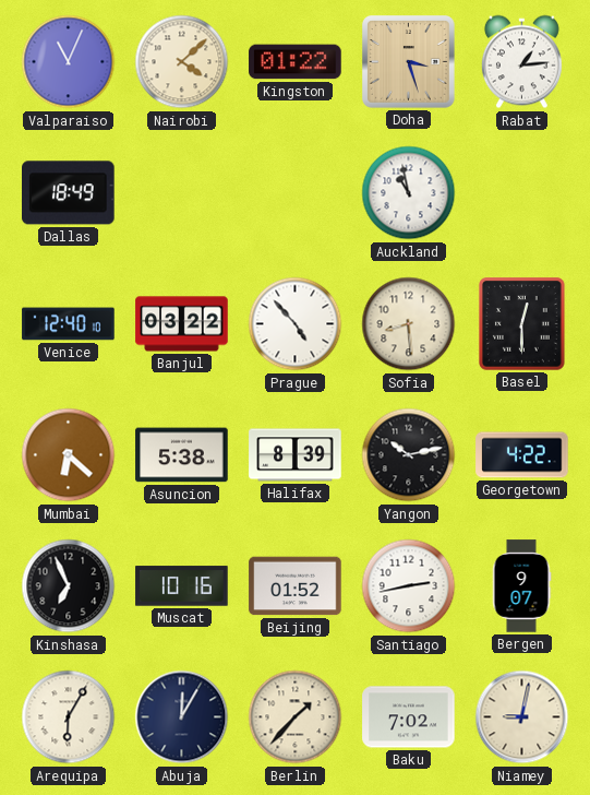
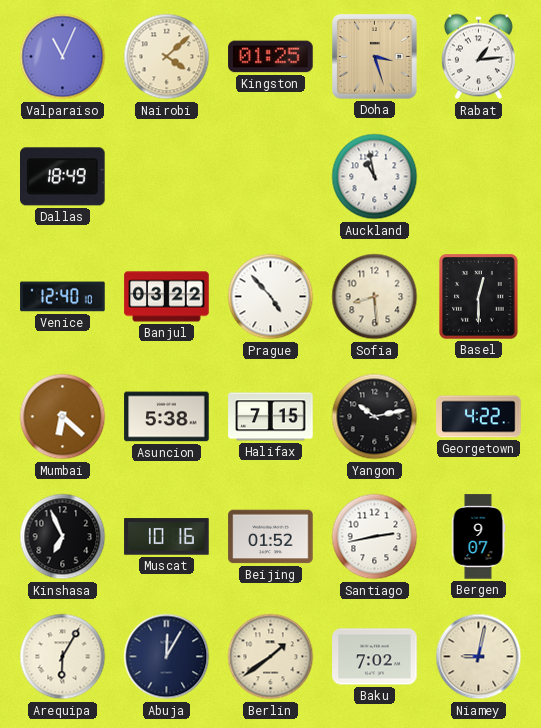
Kingston: 01:22 -> 01:25 (271, 57)
Halifax: 8:39 -> 7:15 (271, 417)
Berlin: 1:37 -> 1:39 (271, 657)
